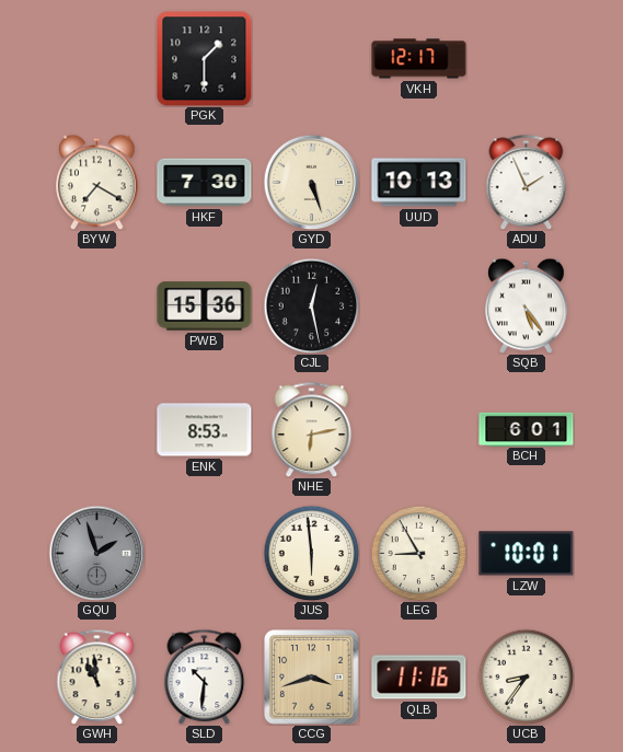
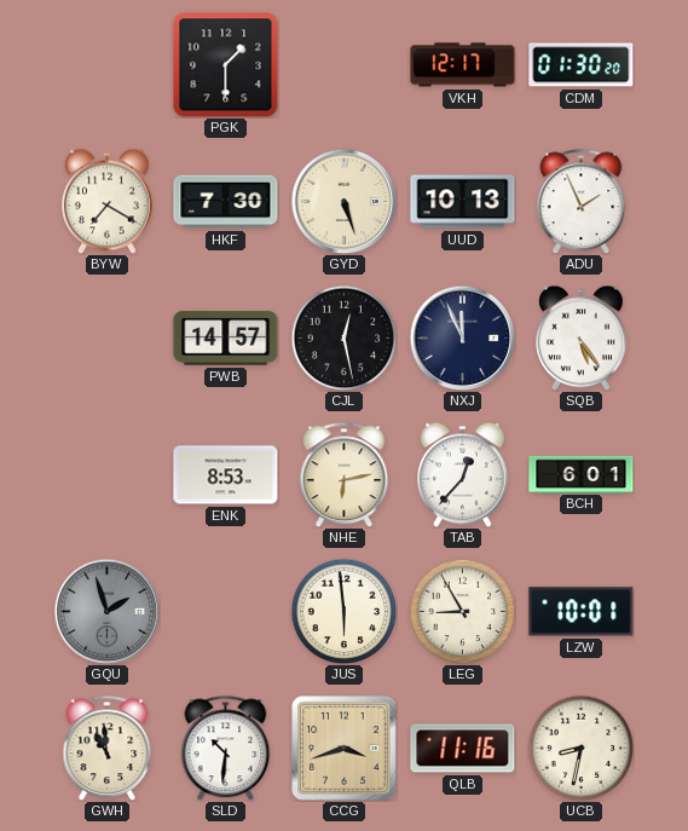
CDM: none -> 01:30 (582, 65)
PWB: 15:36 -> 14:57 (226, 339)
NXJ: none -> 11:56 (462, 337)
TAB: none -> 12:37 (463, 474)
UCB: 8:36 -> 8:32 (580, 748)
